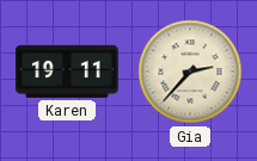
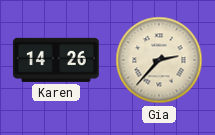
Karen: 19:11 -> 14:26 (56, 60)
